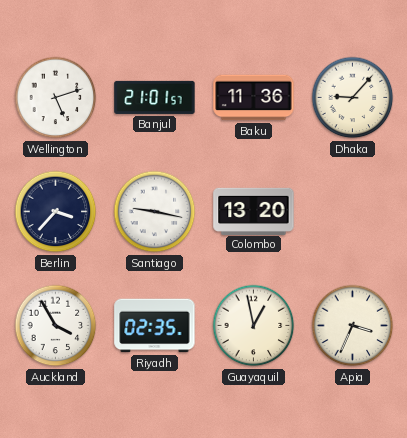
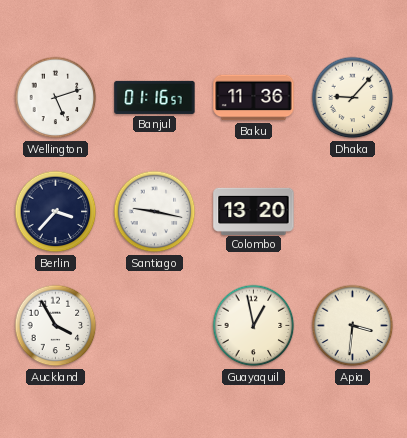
Banjul: 21:01 -> 01:16 (155, 97)
Riyadh: 02:35 -> none (155, 326)
Apia: 3:34 -> 3:31 (353, 326)
